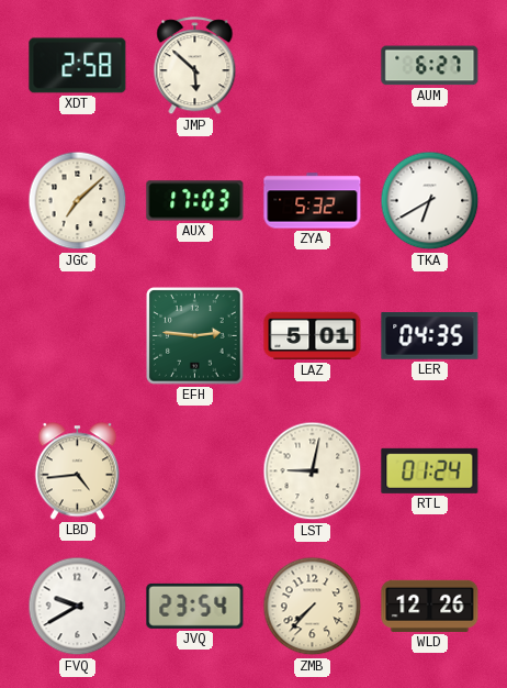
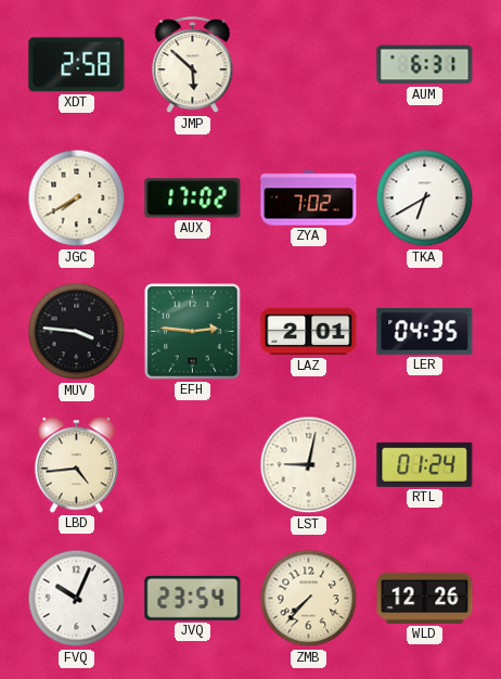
AUM: 6:27 -> 6:31 (425, 65)
JGC: 7:08 -> 7:40 (77, 198)
AUX: 17:03 -> 17:02 (193, 198)
ZYA: 5:32 -> 7:02 (309, 198)
MUV: none -> 3:46 (77, 332)
LAZ: 5:01 -> 2:01 (309, 332)
FVQ: 9:40 -> 10:04 (77, 599)
